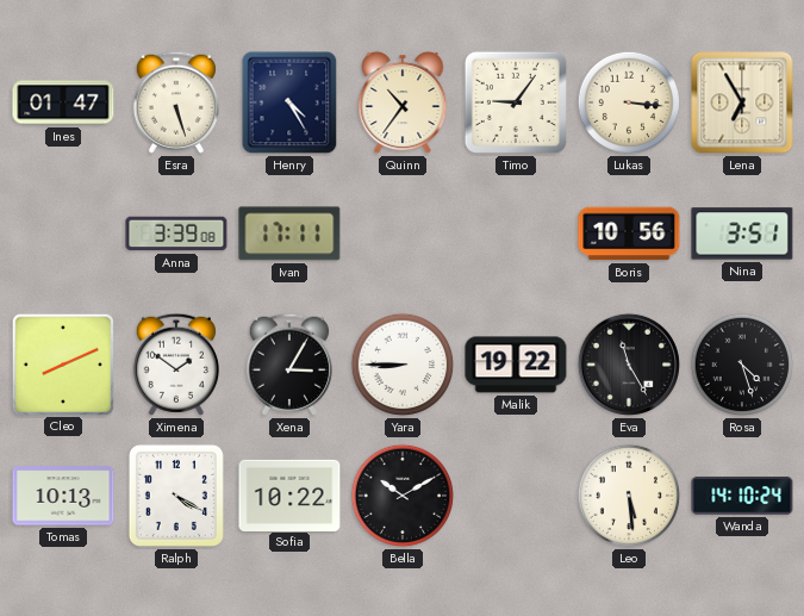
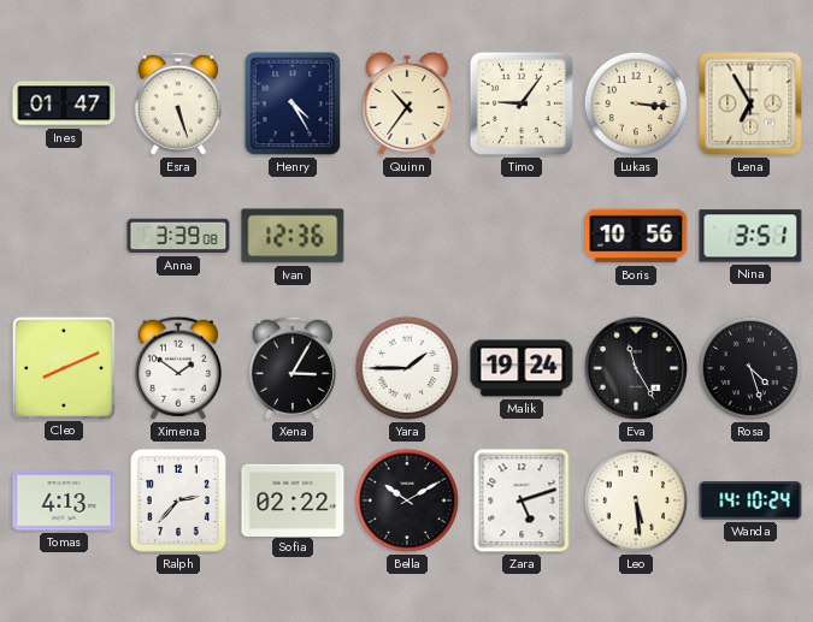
Ivan: 17:11 -> 12:36 (293, 236)
Yara: 8:45 -> 1:45 (407, 368)
Malik: 19:22 -> 19:24 (522, 368)
Tomas: 10:13 -> 4:13 (64, 500)
Ralph: 4:20 -> 2:37 (178, 500)
Sofia: 10:22 -> 02:22 (293, 499)
Zara: none -> 5:12 (522, 500)
